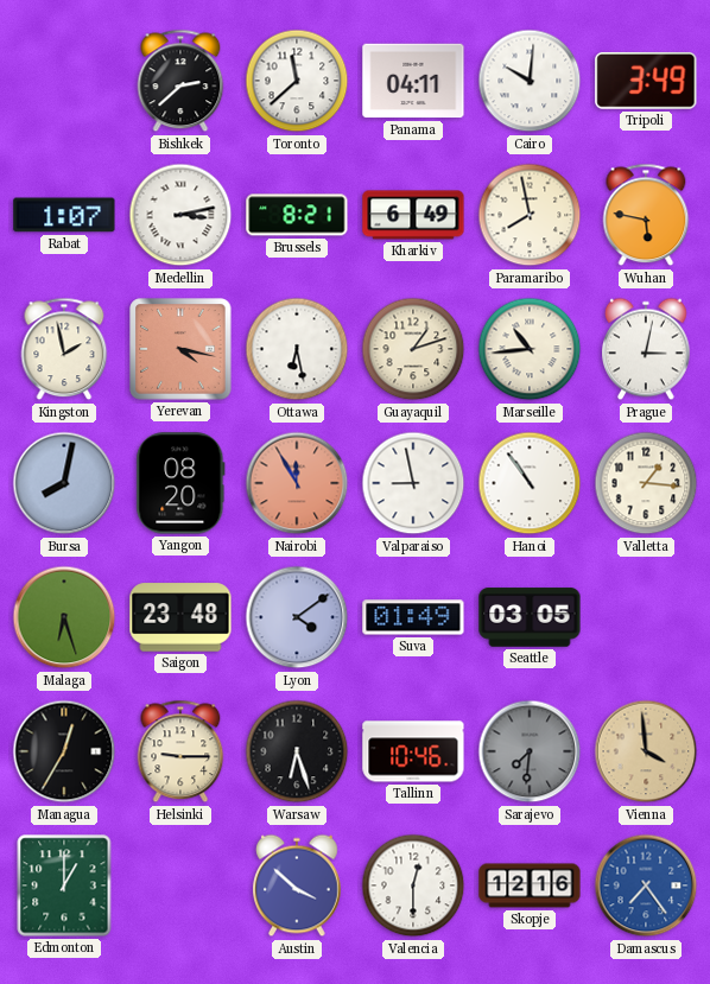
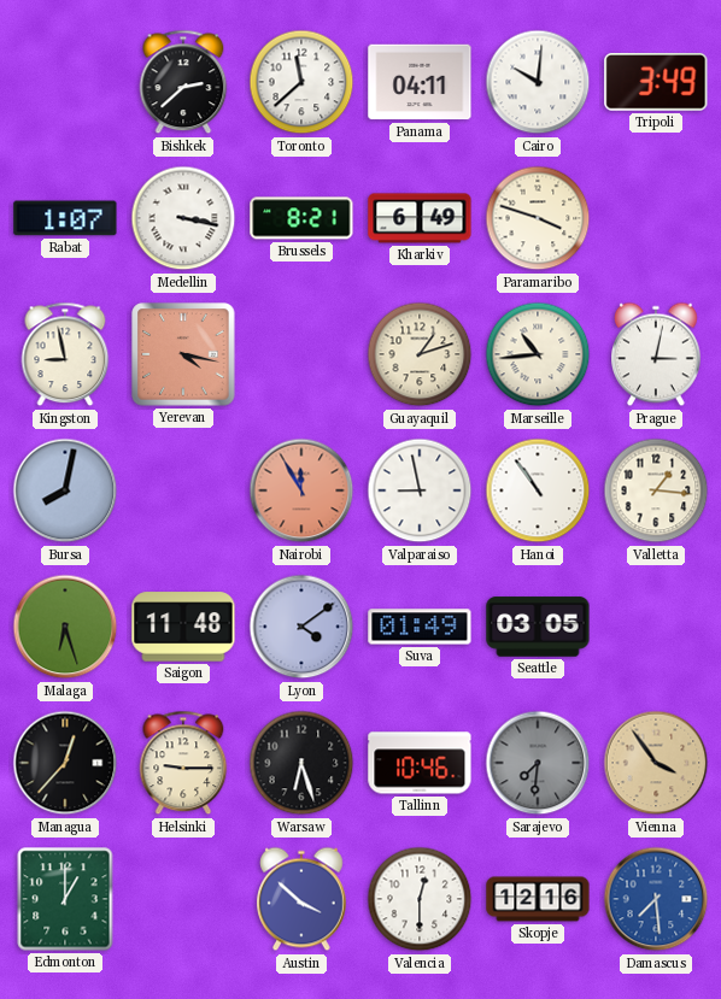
Medellin: 3:13 -> 3:17 (183, 218)
Paramaribo: 7:58 -> 3:48 (538, 218)
Wuhan: 5:47 -> none (646, 215)
Kingston: 1:58 -> 8:58 (65, 354)
Ottawa: 6:28 -> none (297, 349)
Yangon: 08:20 -> none (180, 483)
Saigon: 23:48 -> 11:48 (183, 627)
Managua: 12:35 -> 12:37 (65, 763)
Vienna: 3:59 -> 3:54 (656, 763)
Damascus: 7:24 -> 7:29 (656, 899)
